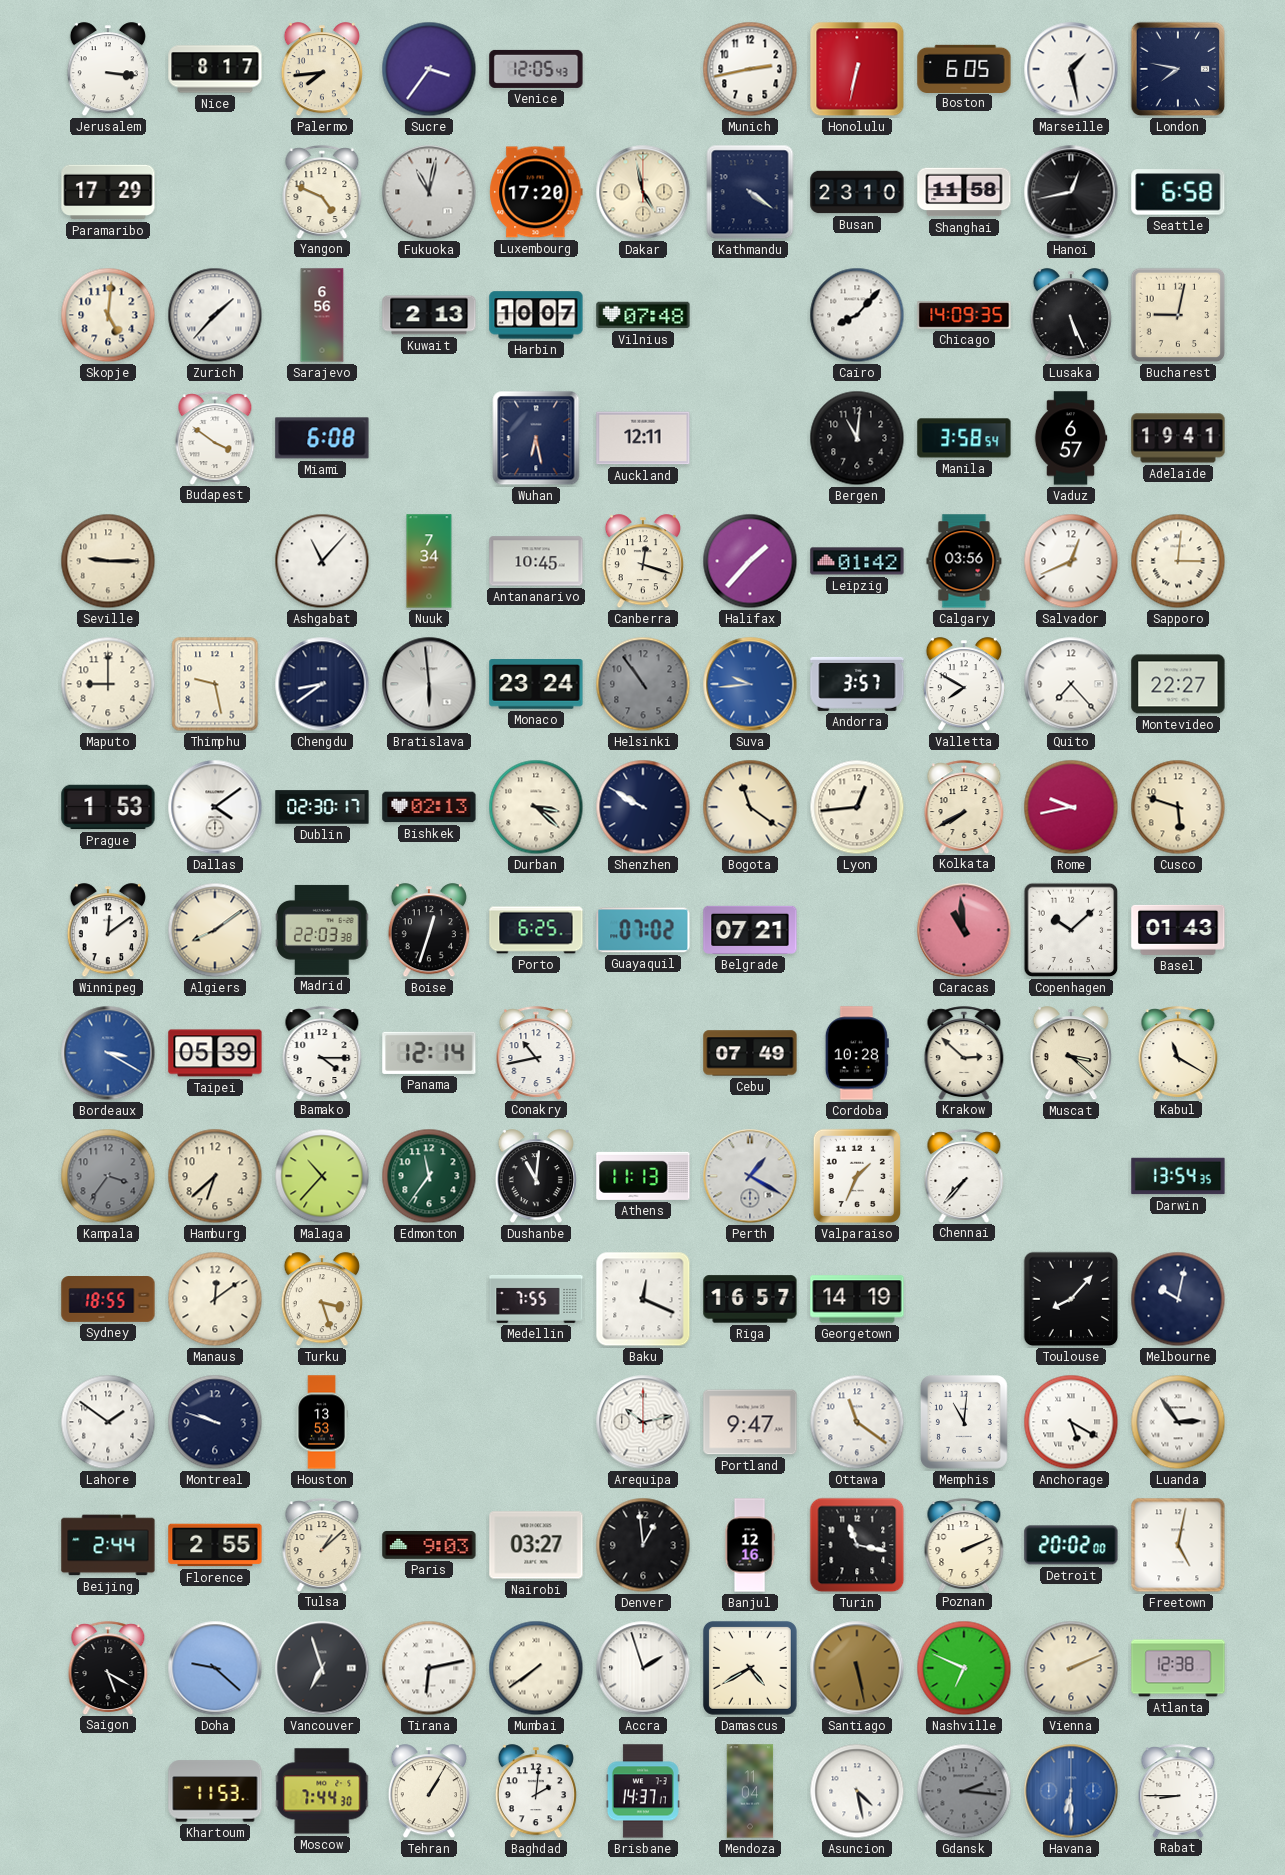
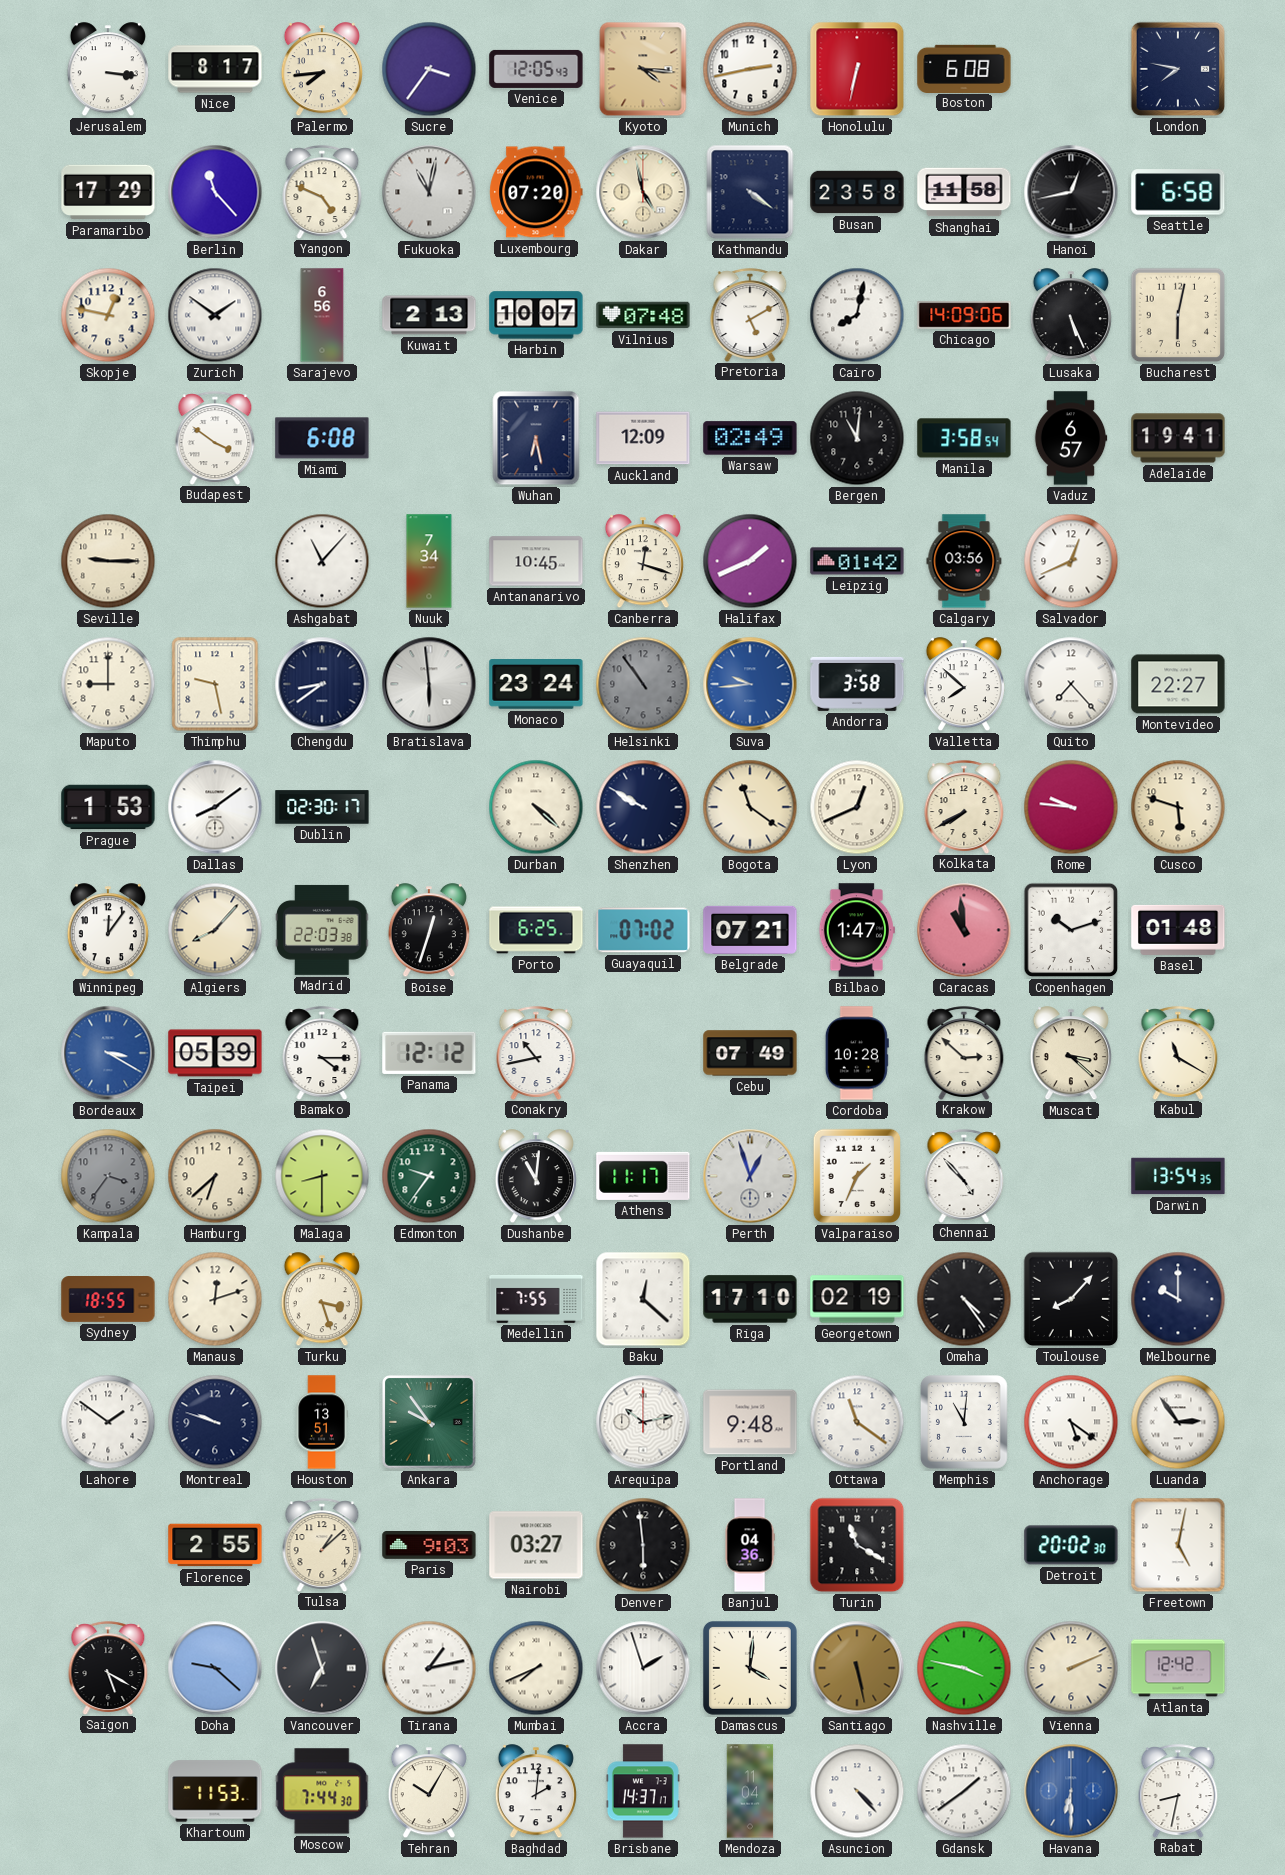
Kyoto: none -> 4:16 (643, 69)
Boston: 6:05 -> 6:08 (964, 68)
Marseille: 1:28 -> none (1071, 69)
Berlin: none -> 11:23 (215, 192)
Luxembourg: 17:20 -> 07:20 (536, 192)
Busan: 23:10 -> 23:58 (857, 192)
Skopje: 5:01 -> 12:47 (108, 315)
Zurich: 1:37 -> 1:51 (215, 315)
Pretoria: none -> 5:10 (750, 315)
Cairo: 8:07 -> 8:02 (857, 315)
Chicago: 14:09:35 -> 14:09:06 (964, 315)
Bucharest: 9:02 -> 6:02 (1178, 315)
Auckland: 12:11 -> 12:09 (643, 438)
Warsaw: none -> 02:49 (750, 438)
Halifax: 1:37 -> 1:41 (750, 561)
Sapporo: 3:01 -> none (1178, 561)
Andorra: 3:57 -> 3:58 (857, 684)
Valletta: 7:50 -> 7:52 (964, 685)
Dallas: 4:09 -> 8:09 (215, 807)
Bishkek: 02:13 -> none (429, 807)
Durban: 3:22 -> 4:22 (536, 807)
Lyon: 12:44 -> 12:41 (857, 807)
Rome: 9:43 -> 9:46 (1071, 807)
Winnipeg: 12:09 -> 12:06 (108, 931)
Algiers: 8:09 -> 8:07 (215, 930)
Bilbao: none -> 1:47 (857, 930)
Copenhagen: 10:08 -> 10:12 (1071, 930)
Basel: 01:43 -> 01:48 (1178, 930)
Panama: 12:14 -> 12:12 (429, 1053)
Malaga: 10:37 -> 8:30 (322, 1176)
Edmonton: 11:36 -> 9:36 (429, 1176)
Athens: 11:13 -> 11:17 (643, 1176)
Perth: 1:20 -> 12:57 (750, 1176)
Chennai: 7:37 -> 4:53 (964, 1176)
Manaus: 12:09 -> 12:12 (215, 1299)
Baku: 12:19 -> 12:22 (643, 1299)
Riga: 16:57 -> 17:10 (750, 1299)
Georgetown: 14:19 -> 02:19 (857, 1299)
Omaha: none -> 4:24 (964, 1299)
Melbourne: 10:02 -> 10:00 (1178, 1299)
Houston: 13:53 -> 13:51 (322, 1422)
Ankara: none -> 9:54 (429, 1422)
Portland: 9:47 -> 9:48 (750, 1422)
Anchorage: 5:20 -> 5:21 (1071, 1422)
Beijing: 2:44 -> none (108, 1545)
Denver: 12:59 -> 5:59 (643, 1545)
Banjul: 12:16 -> 04:36 (750, 1545)
Turin: 11:17 -> 11:20 (857, 1545)
Poznan: 2:11 -> none (964, 1545)
Detroit: 20:02:00 -> 20:02:30 (1071, 1545)
Tirana: 6:13 -> 1:13 (429, 1668)
Mumbai: 7:39 -> 7:41 (536, 1668)
Damascus: 4:40 -> 4:01 (750, 1668)
Nashville: 6:49 -> 3:47 (964, 1668)
Atlanta: 12:38 -> 12:42 (1178, 1668)
Tehran: 1:05 -> 10:05 (429, 1792)
Asuncion: 4:28 -> 4:23 (857, 1791)
Gdansk: 2:16 -> 1:39 (964, 1791)
Gdansk dial: grey -> white (964, 1791)
Rabat: 8:45 -> 8:32 (1178, 1791)
